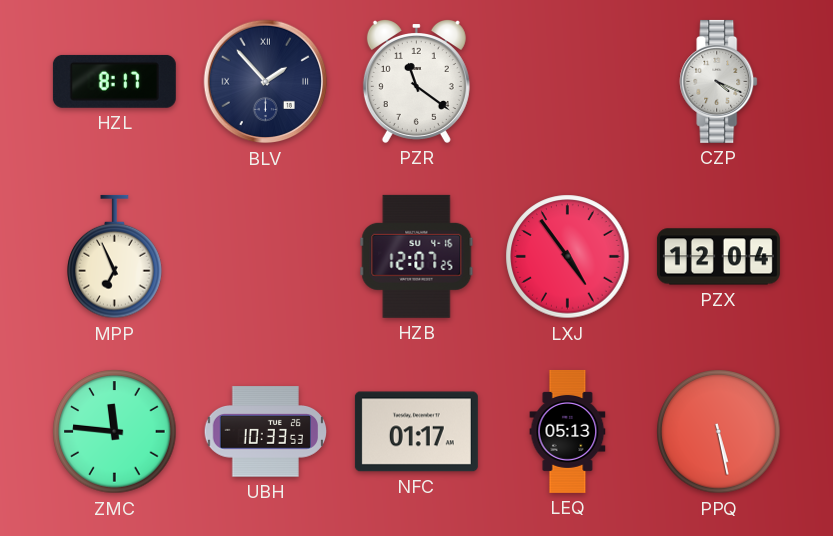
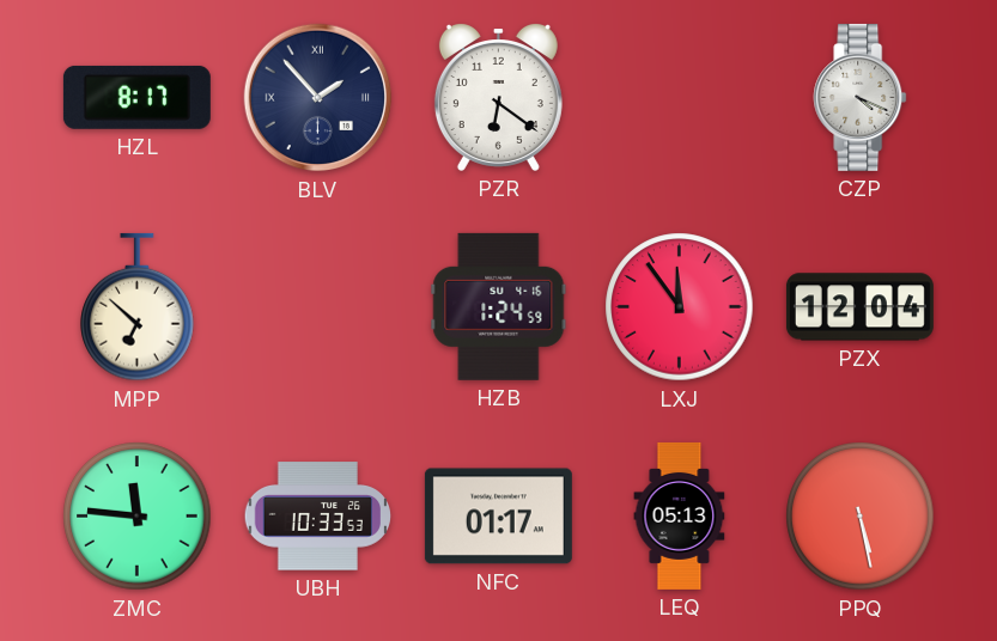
PZR: 11:21 -> 6:21 (498, 98)
MPP: 6:56 -> 6:52 (138, 307)
HZB: 12:07 -> 1:24 (499, 306)
LXJ: 4:54 -> 11:54 (680, 307)
